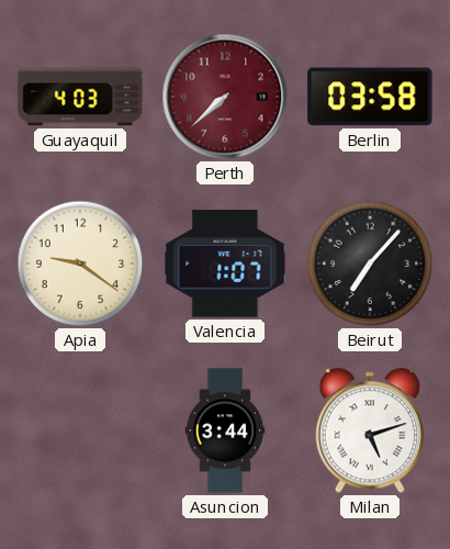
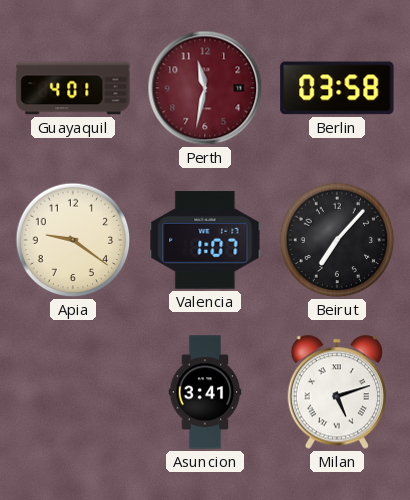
Guayaquil: 4:03 -> 4:01 (73, 88)
Perth: 7:38 -> 11:32 (205, 88)
Asuncion: 3:44 -> 3:41 (205, 392)
